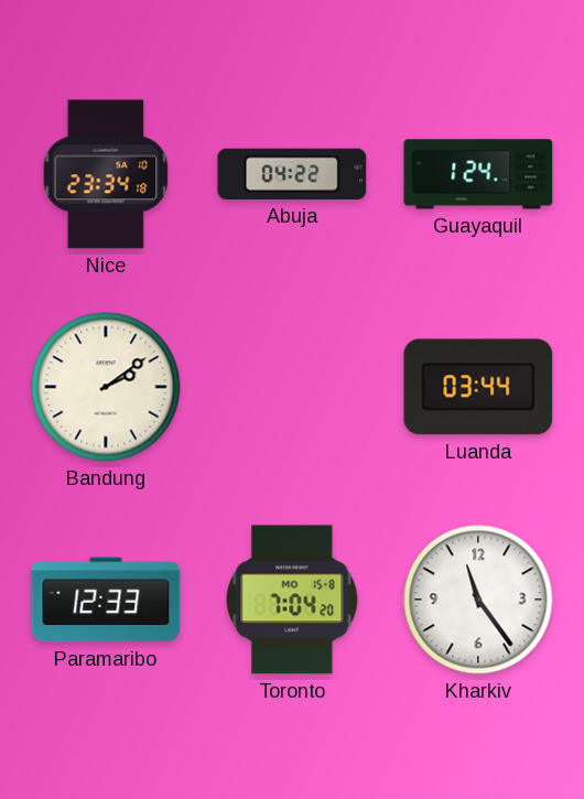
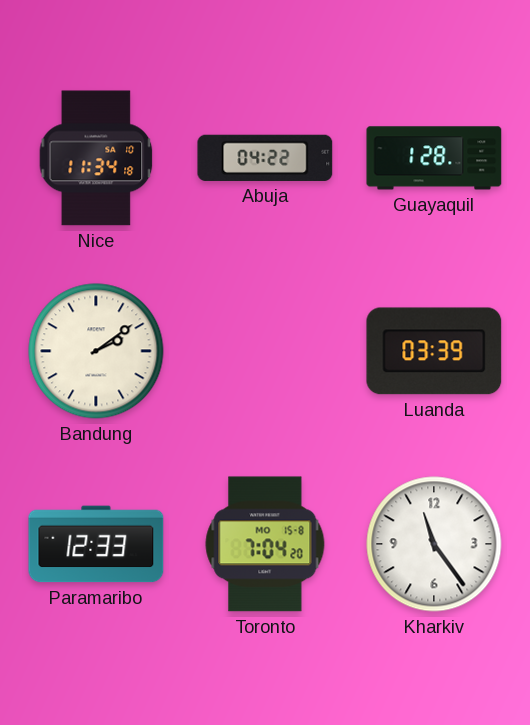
Nice: 23:34 -> 11:34 (96, 158)
Guayaquil: 1:24 -> 1:28 (434, 158)
Luanda: 03:44 -> 03:39 (434, 351)
